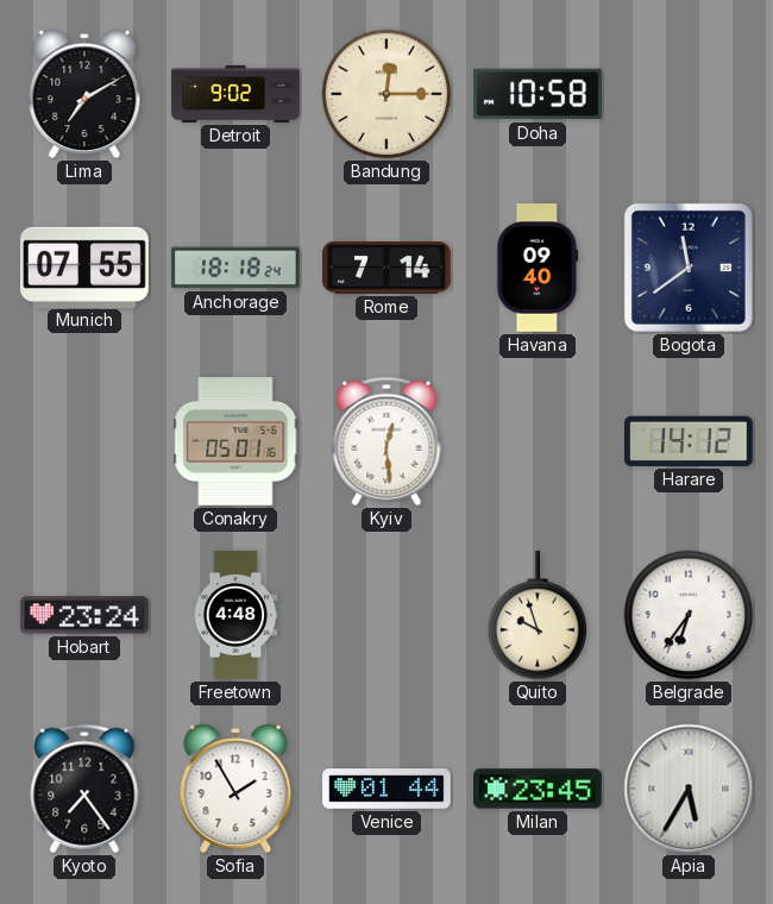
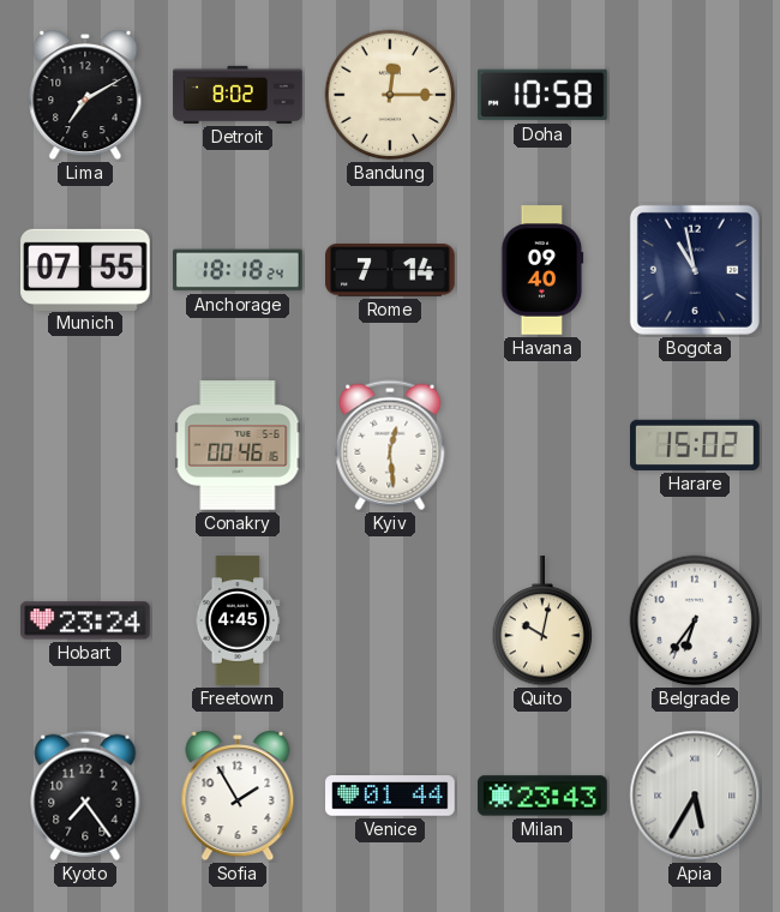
Detroit: 9:02 -> 8:02 (238, 95)
Bogota: 11:39 -> 10:58 (695, 270)
Conakry: 05:01 -> 00:46 (238, 445)
Harare: 14:12 -> 15:02 (696, 445)
Freetown: 4:48 -> 4:45 (238, 620)
Quito: 9:57 -> 10:02 (542, 622)
Milan: 23:45 -> 23:43 (542, 796)
